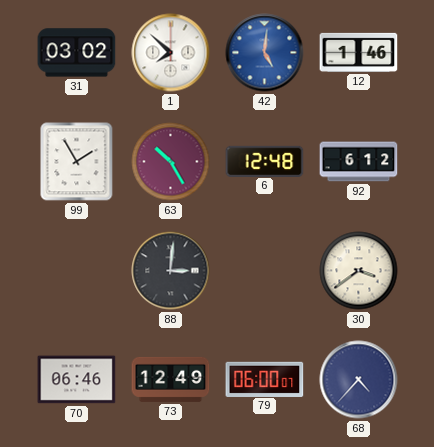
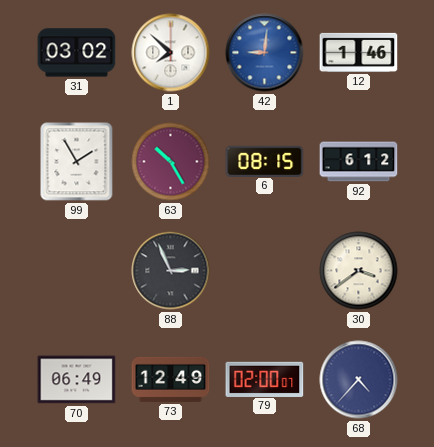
42: 5:01 -> 9:01 (265, 53)
6: 12:48 -> 08:15 (265, 161)
88: 3:01 -> 2:56 (171, 271)
70: 06:46 -> 06:49 (77, 380)
79: 06:00 -> 02:00 (265, 379)
